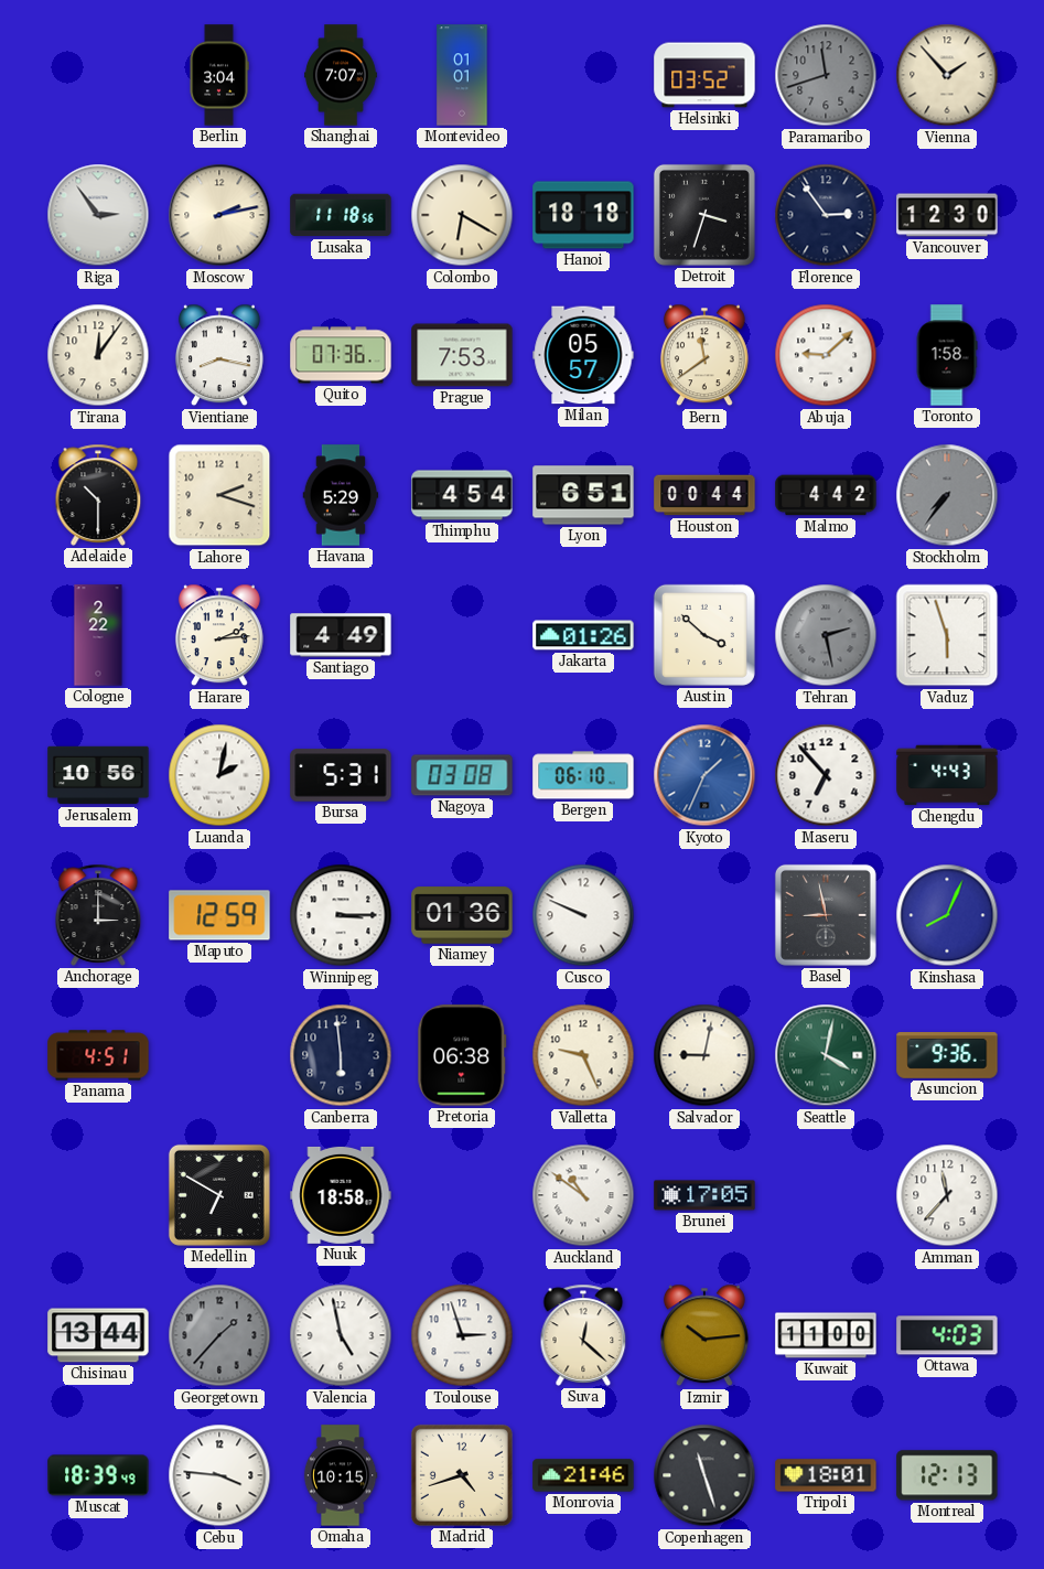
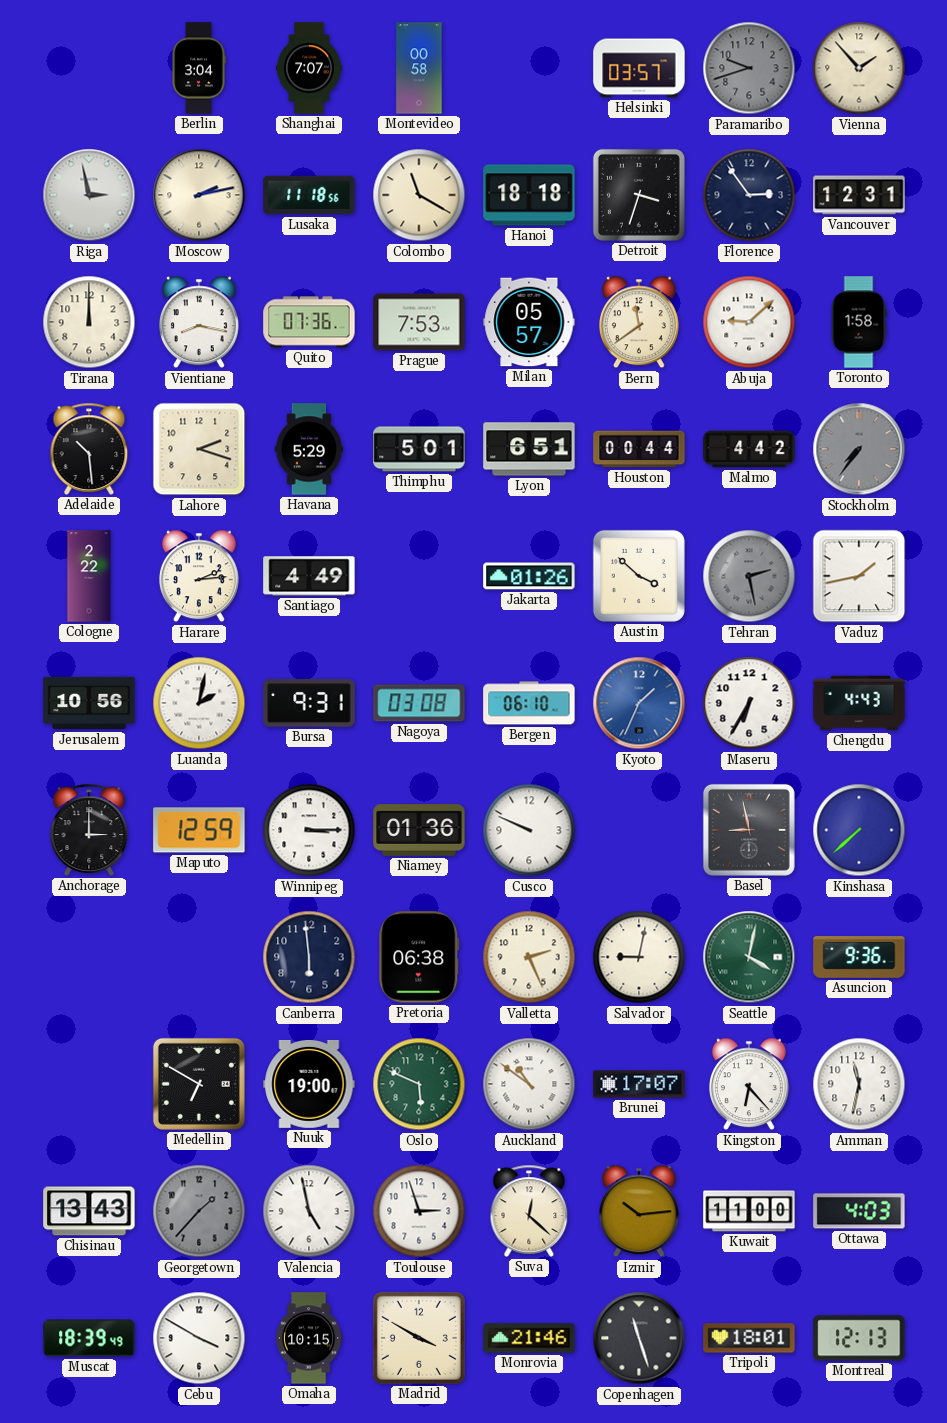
Montevideo: 01:01 -> 00:58 (419, 68)
Helsinki: 03:52 -> 03:57 (639, 68)
Paramaribo: 11:42 -> 9:42 (749, 68)
Riga: 2:54 -> 2:58 (89, 195)
Colombo: 6:20 -> 11:20 (419, 195)
Vancouver: 12:30 -> 12:31 (859, 195)
Tirana: 12:06 -> 12:00 (89, 322)
Adelaide: 10:30 -> 10:29 (89, 449)
Thimphu: 4:54 -> 5:01 (419, 449)
Vaduz: 5:57 -> 1:43 (859, 576)
Bursa: 5:31 -> 9:31 (309, 703)
Maseru: 6:53 -> 6:35 (749, 703)
Kinshasa: 8:04 -> 7:38 (859, 830)
Panama: 4:51 -> none (98, 1055)
Valletta: 9:26 -> 2:26 (529, 957)
Nuuk: 18:58 -> 19:00 (309, 1084)
Oslo: none -> 5:49 (419, 1084)
Brunei: 17:05 -> 17:07 (639, 1084)
Kingston: none -> 6:23 (749, 1084)
Amman: 11:37 -> 11:32 (859, 1084)
Chisinau: 13:44 -> 13:43 (89, 1211)
Cebu: 3:46 -> 3:50 (199, 1338)
Madrid: 4:42 -> 3:50 (419, 1338)
